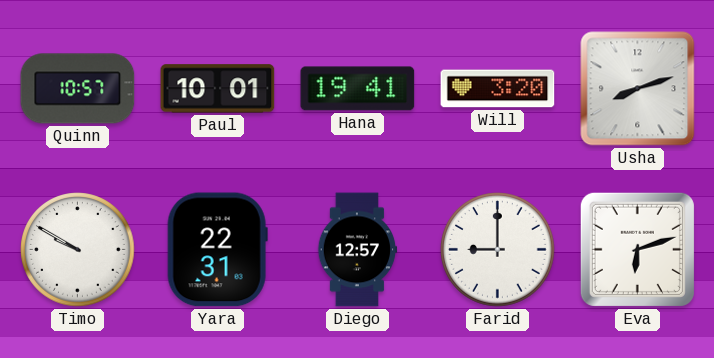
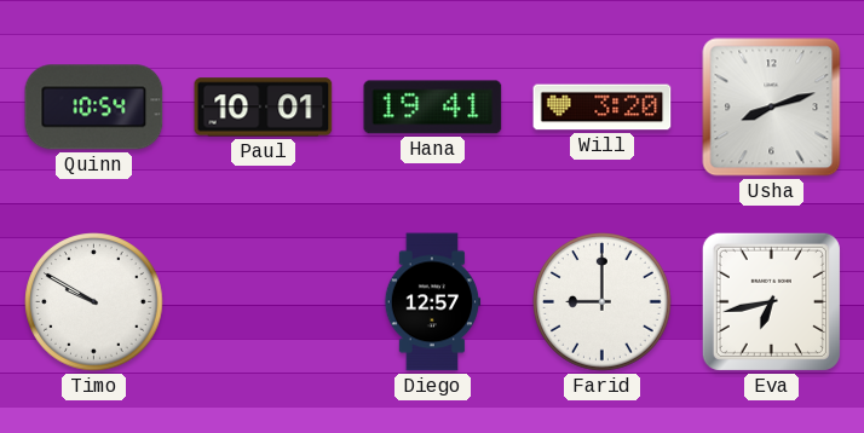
Quinn: 10:57 -> 10:54 (94, 108)
Yara: 22:31 -> none (217, 250)
Eva: 6:12 -> 6:43 (771, 301)
